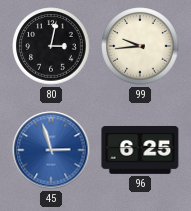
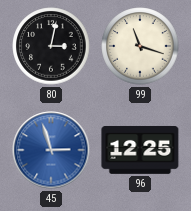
99: 9:44 -> 11:18 (140, 46)
96: 6:25 -> 12:25 (140, 150)
